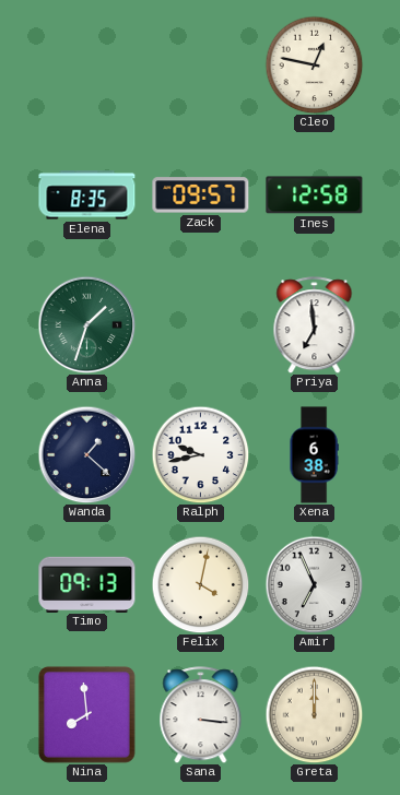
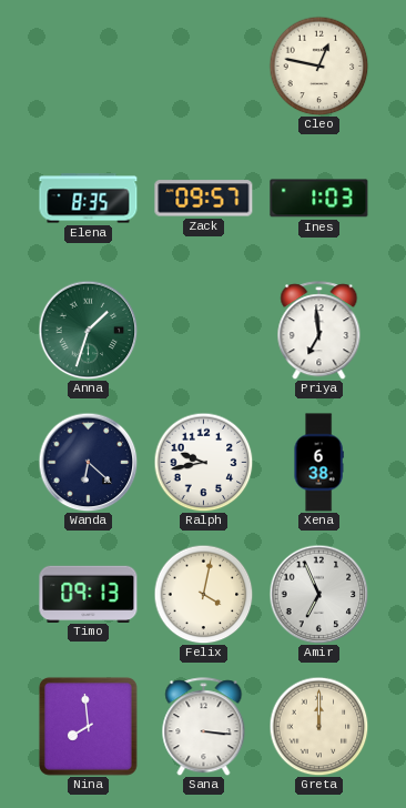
Ines: 12:58 -> 1:03 (319, 199)
Wanda: 1:22 -> 6:22 (88, 462)
